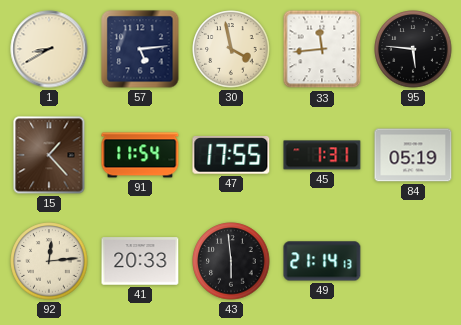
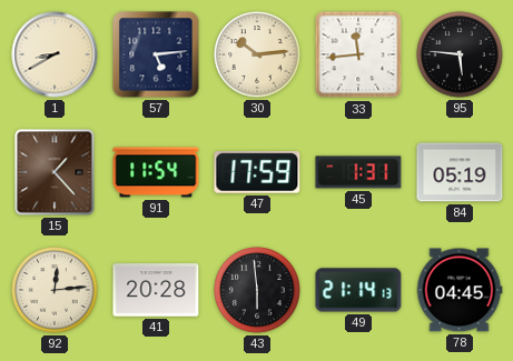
30: 3:58 -> 10:14 (257, 54)
47: 17:55 -> 17:59 (257, 173)
41: 20:33 -> 20:28 (156, 290)
78: none -> 04:45 (460, 290)
